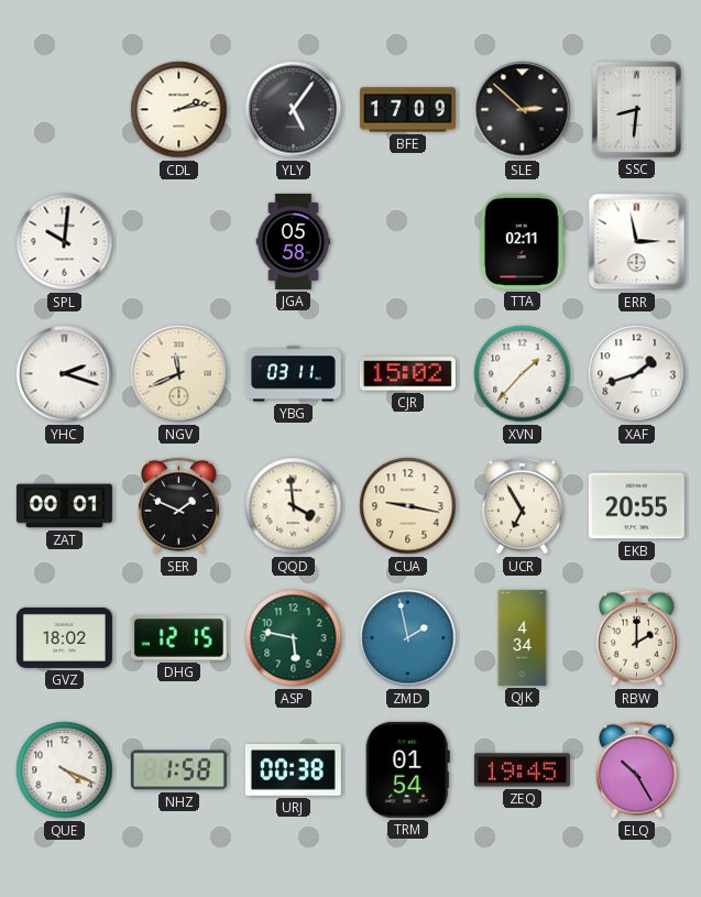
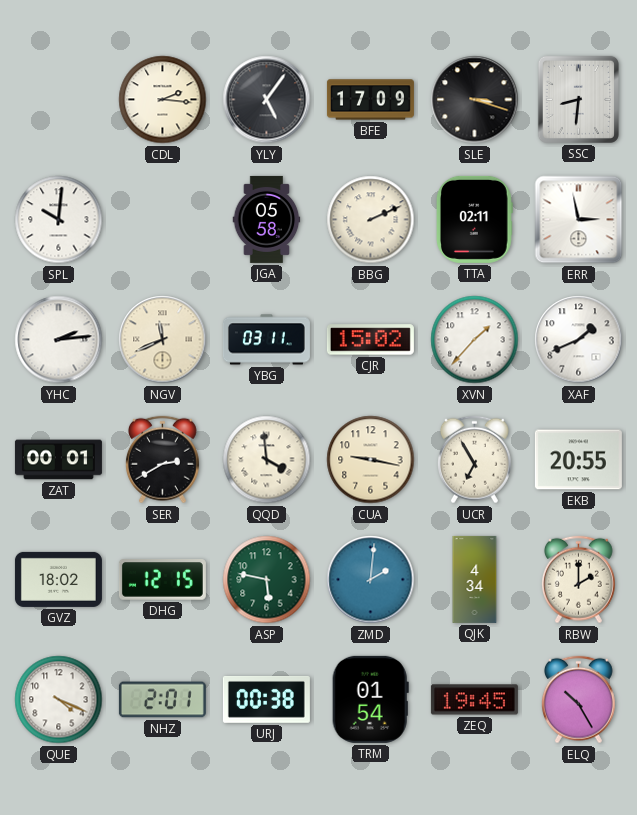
CDL: 2:13 -> 2:16 (163, 100)
SLE: 2:52 -> 3:18 (475, 100)
BBG: none -> 2:11 (371, 220)
YHC: 2:18 -> 2:14 (59, 340)
XAF: 1:42 -> 1:41 (579, 340)
SER: 1:49 -> 2:40 (162, 460)
ZMD: 1:58 -> 2:01 (371, 580)
NHZ: 1:58 -> 2:01 (162, 700)
